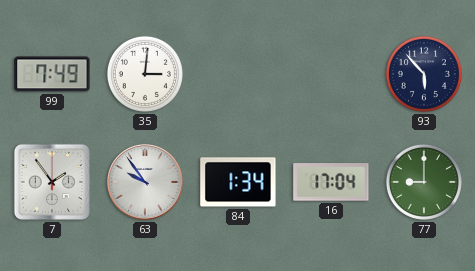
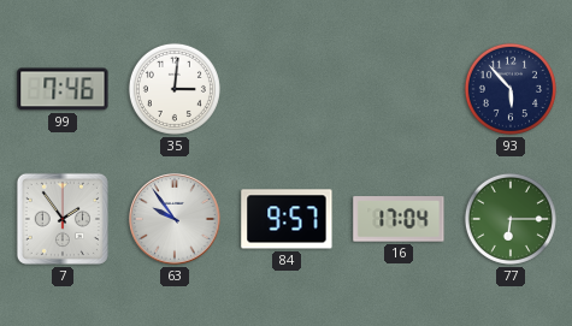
99: 7:49 -> 7:46 (63, 89)
84: 1:34 -> 9:57 (287, 219)
77: 9:00 -> 6:15 (511, 219)
